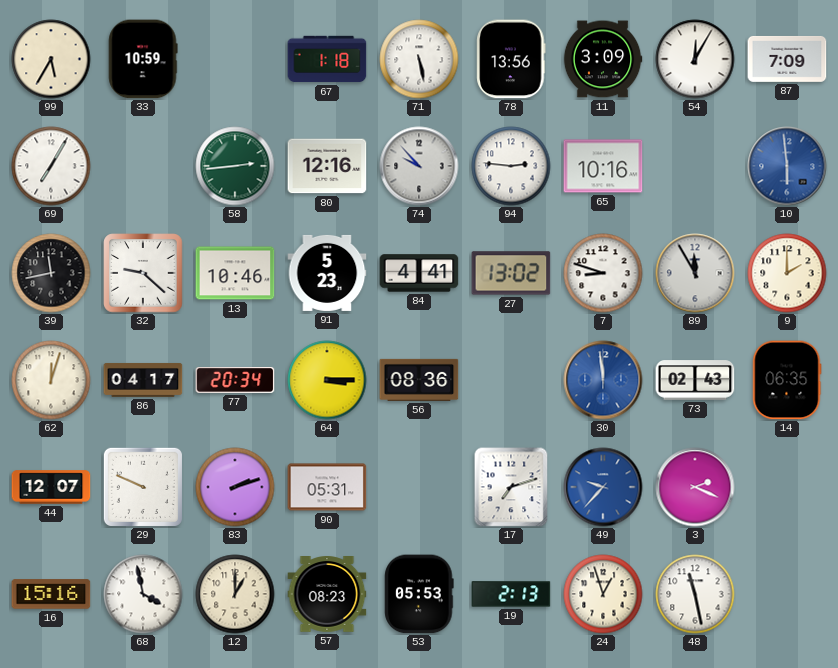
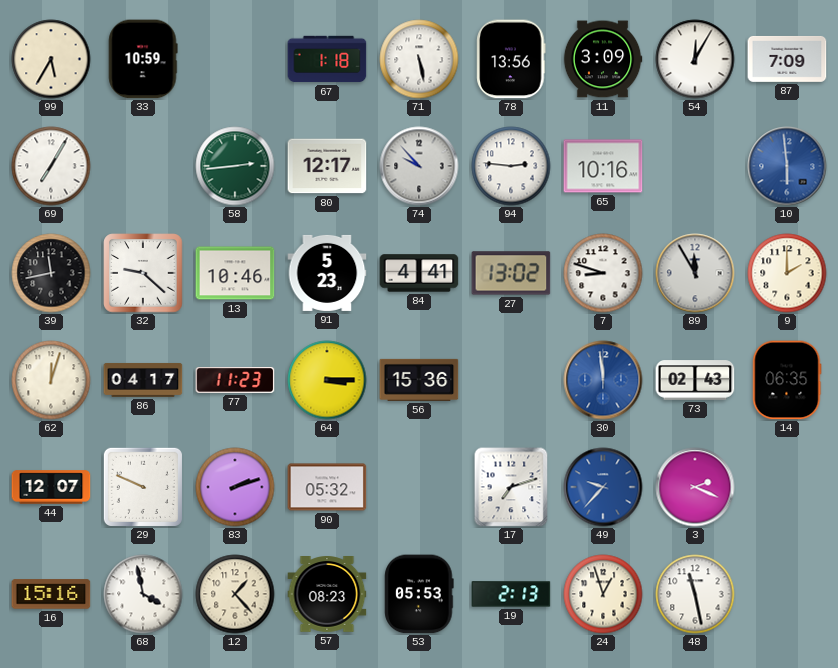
80: 12:16 -> 12:17 (327, 166)
77: 20:34 -> 11:23 (235, 380)
56: 08:36 -> 15:36 (419, 380)
90: 05:31 -> 05:32 (327, 487)
12: 1:00 -> 1:23 (235, 594)
